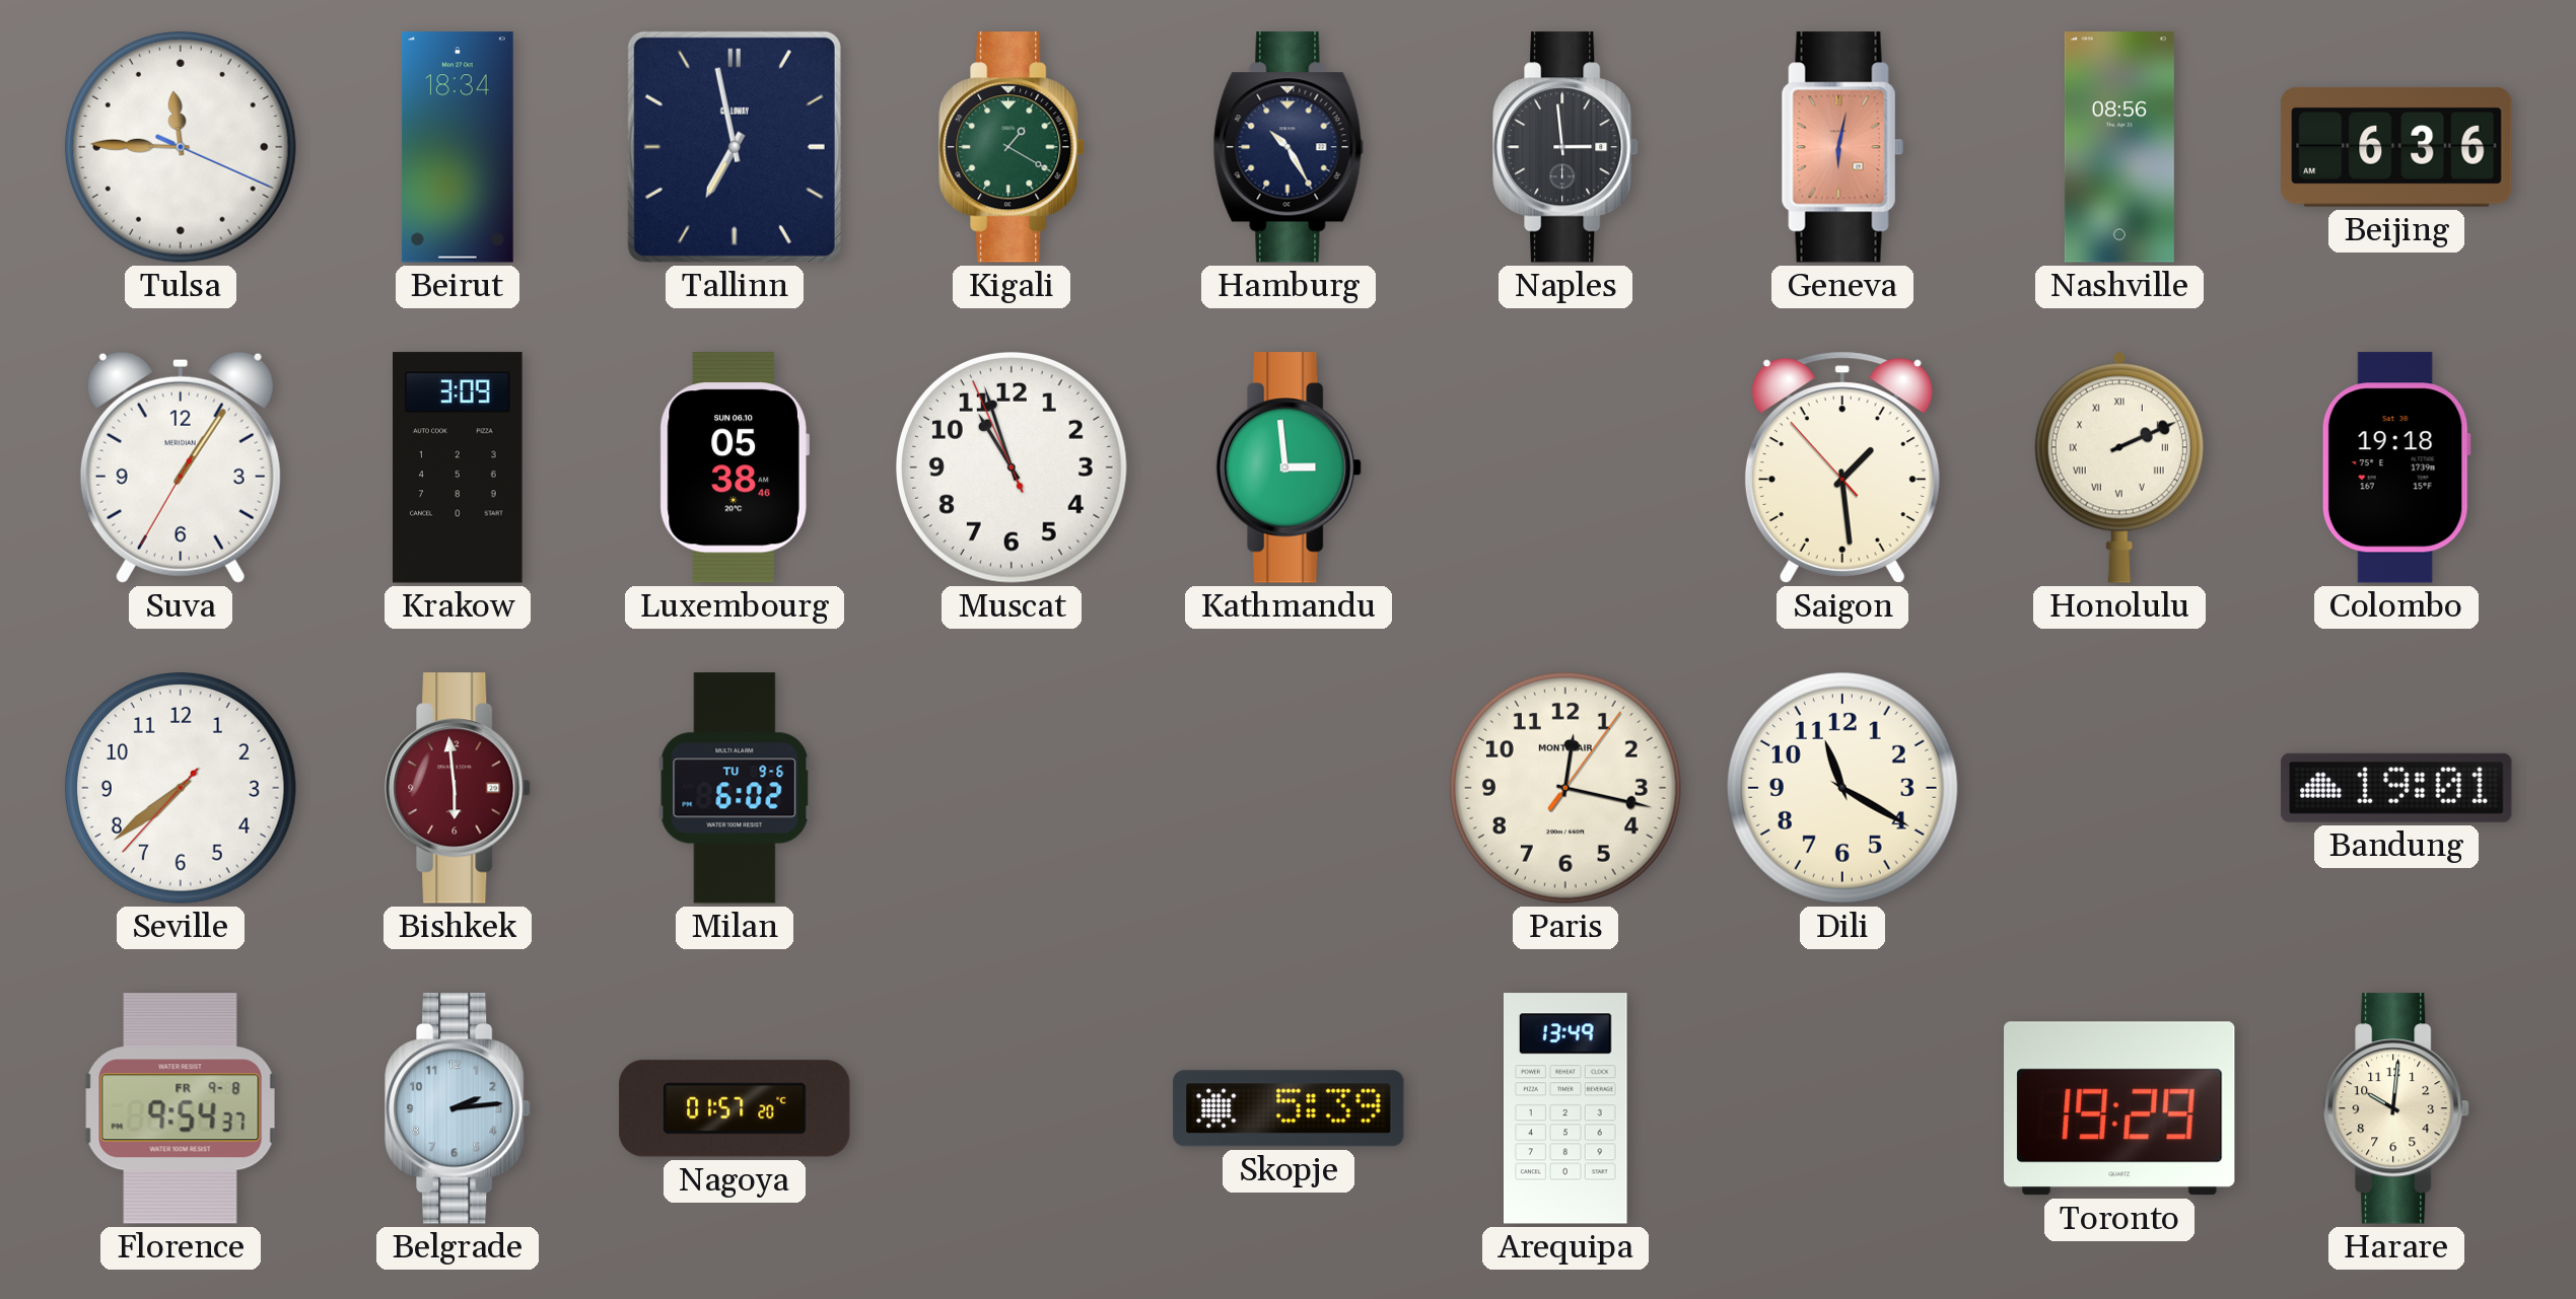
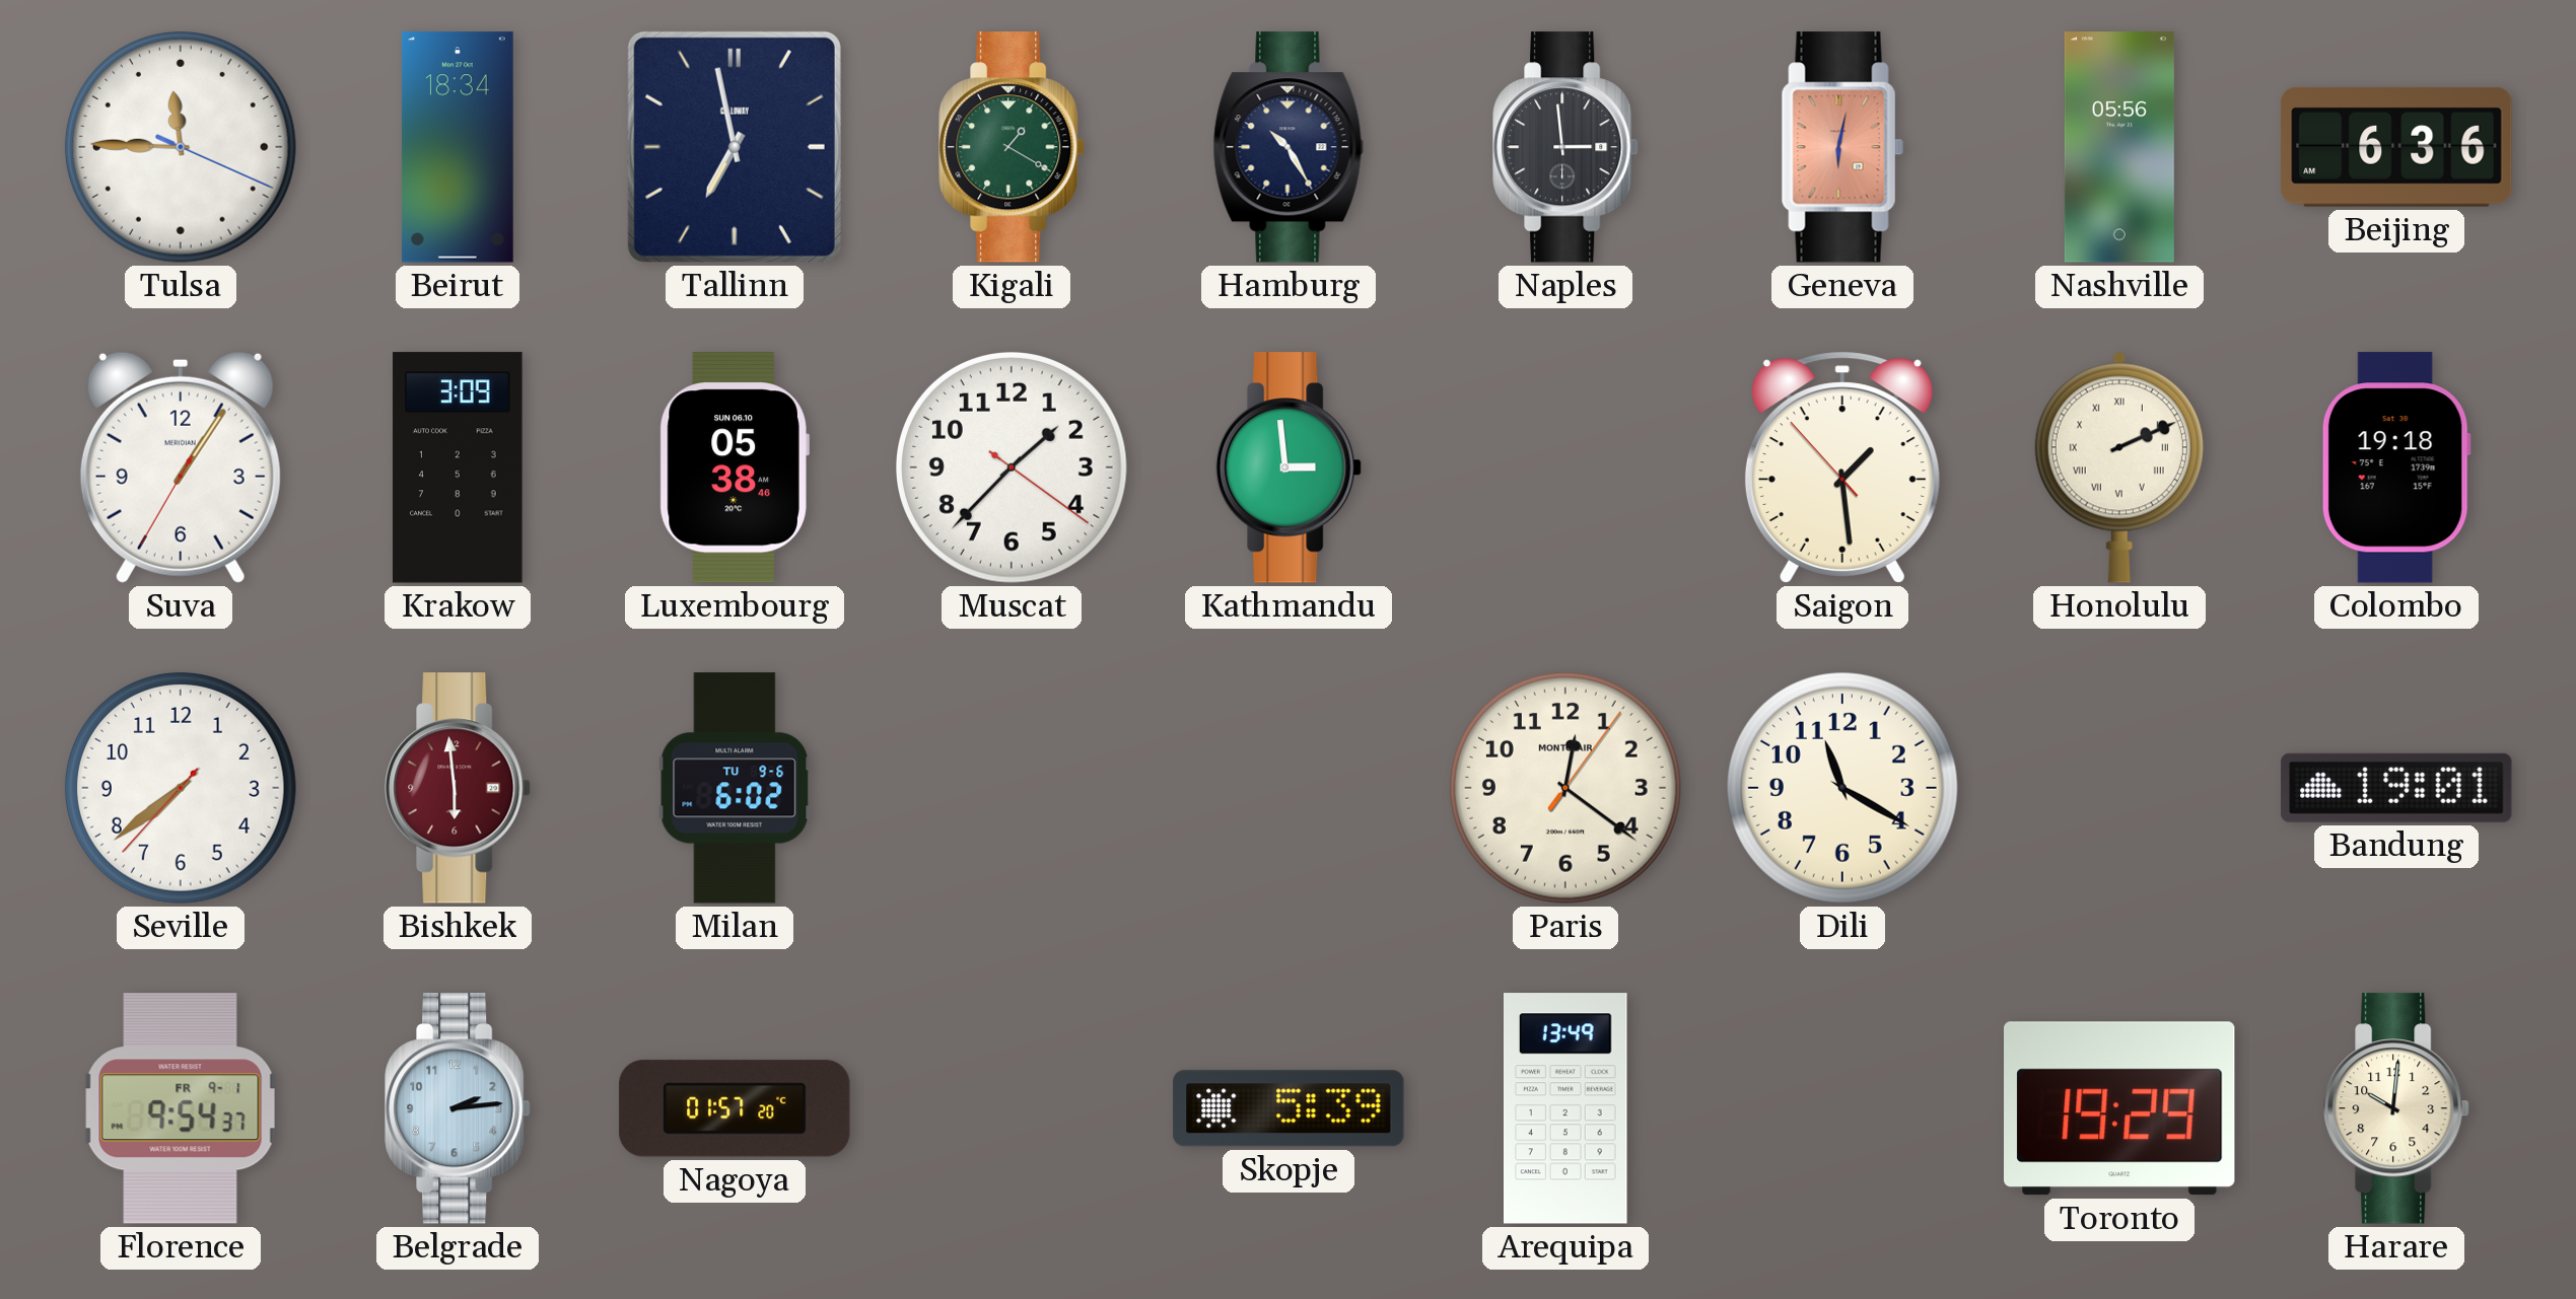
Nashville: 08:56 -> 05:56 (2119, 147)
Muscat: 10:56 -> 1:37 (1012, 467)
Paris: 12:17 -> 12:21 (1565, 788)
Florence date: FR 9-8 -> FR 9-1 (181, 1108)
